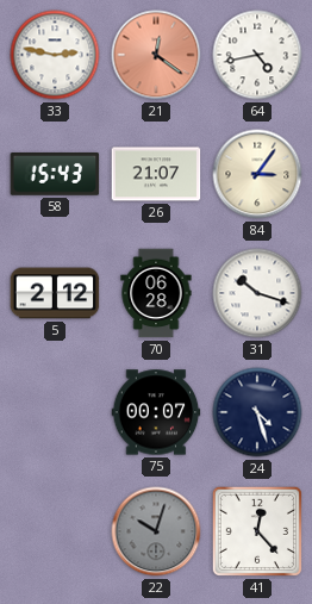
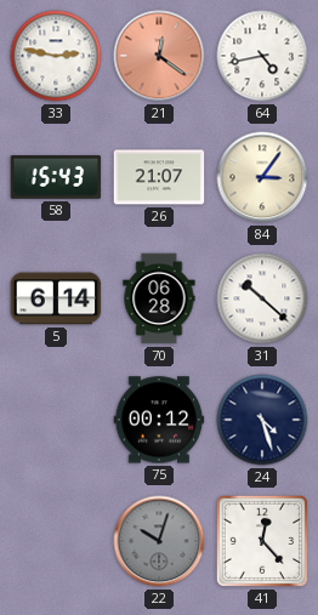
5: 2:12 -> 6:14 (56, 298)
31: 10:18 -> 10:22 (262, 298)
75: 00:07 -> 00:12 (159, 420)
